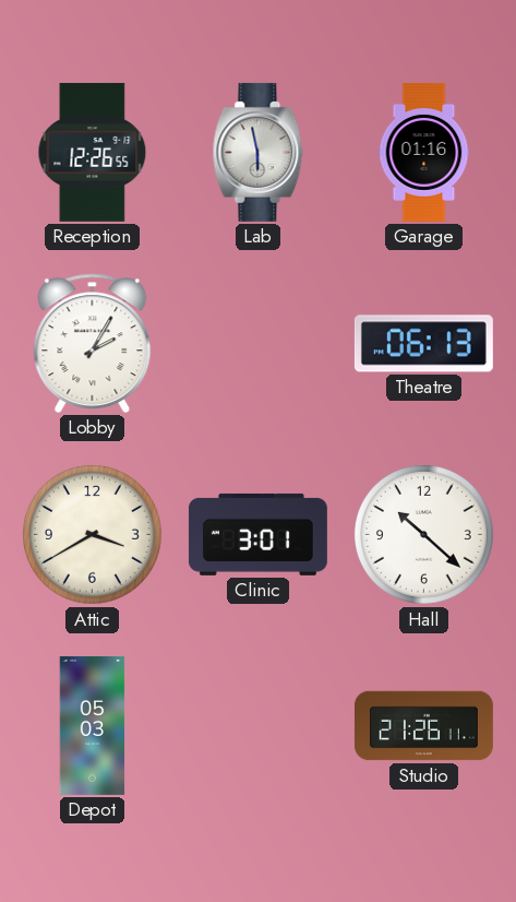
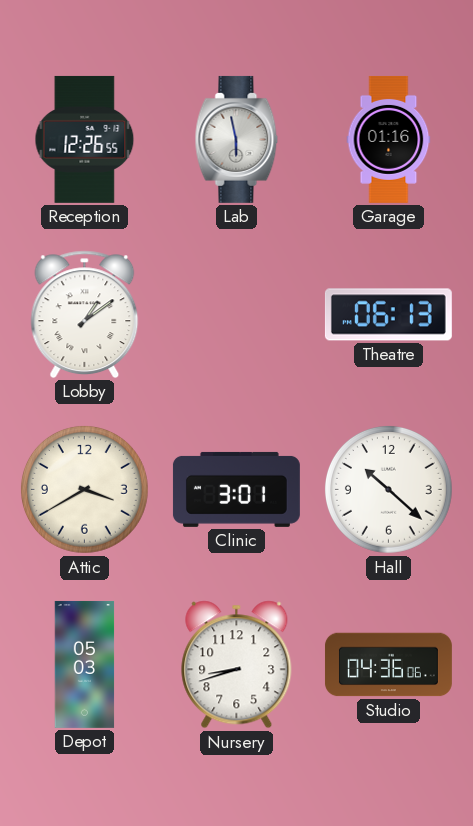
Lobby: 2:05 -> 1:09 (85, 314)
Nursery: none -> 8:42 (237, 665)
Studio: 21:26 -> 04:36 (388, 665)
